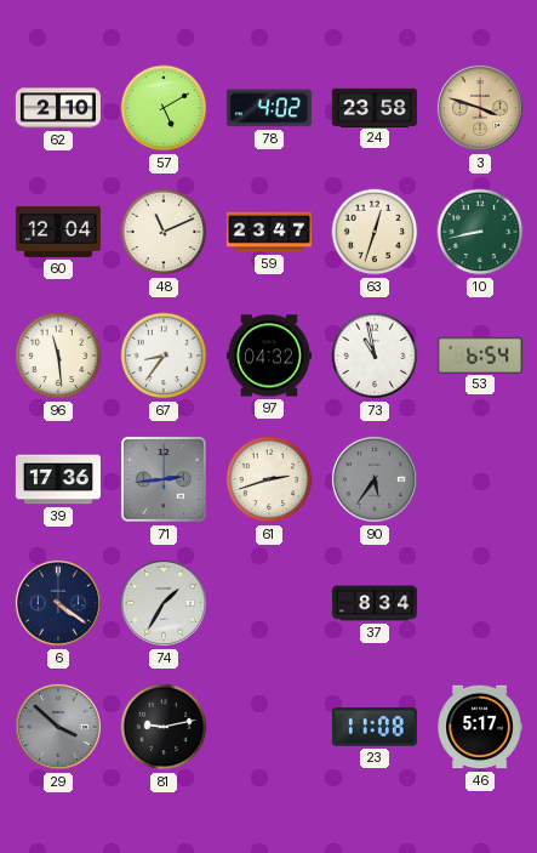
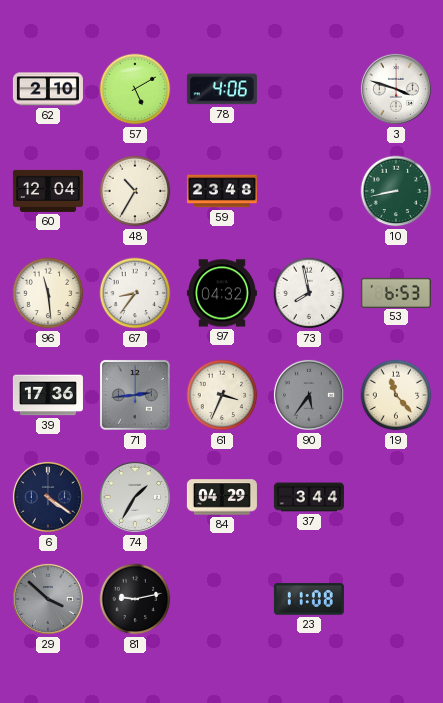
78: 4:02 -> 4:06 (222, 89)
24: 23:58 -> none (375, 107)
3 dial: champagne -> white (396, 89)
48: 11:11 -> 10:35 (135, 191)
59: 23:47 -> 23:48 (222, 191)
63: 12:33 -> none (375, 232)
73: 10:58 -> 7:58 (309, 293)
53: 6:54 -> 6:53 (396, 292)
61: 2:42 -> 3:34 (222, 395)
19: none -> 11:23 (396, 395)
84: none -> 04:29 (222, 497)
37: 8:34 -> 3:44 (309, 497)
46: 5:17 -> none (480, 727)
